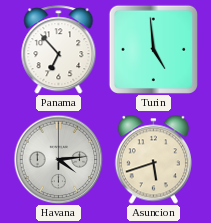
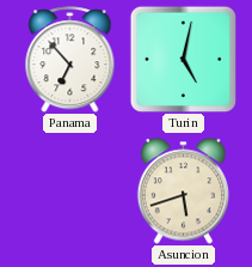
Turin: 4:59 -> 5:02 (183, 59)
Havana: 4:14 -> none (58, 159)
